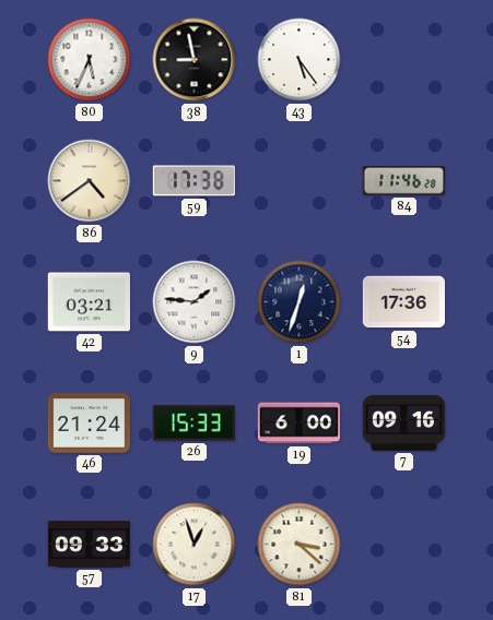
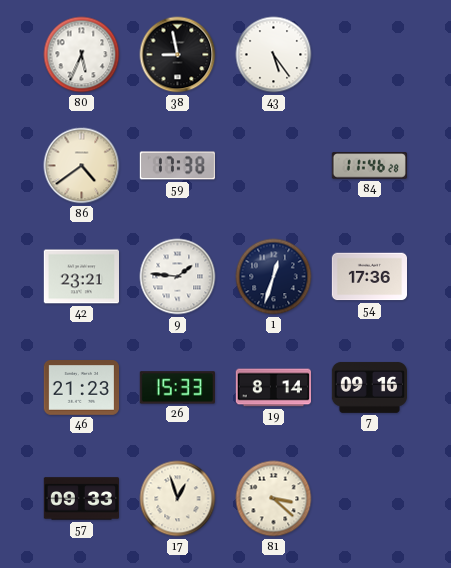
42: 03:21 -> 23:21 (81, 277)
46: 21:24 -> 21:23 (81, 388)
19: 6:00 -> 8:14 (273, 388)
